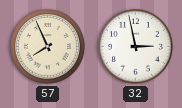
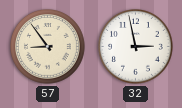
57: 7:56 -> 8:54 (48, 47)
